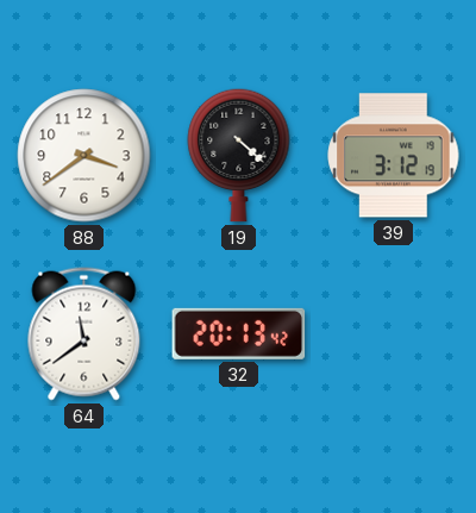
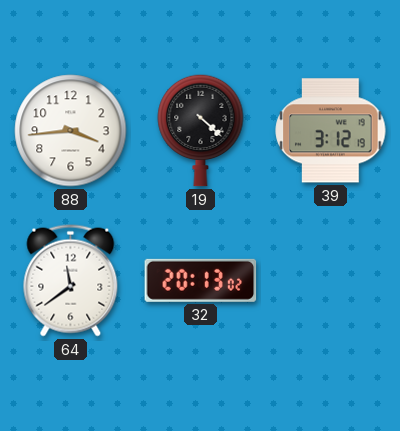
88: 3:39 -> 3:44 (71, 131)
32: 20:13:42 -> 20:13:02 (201, 280)
